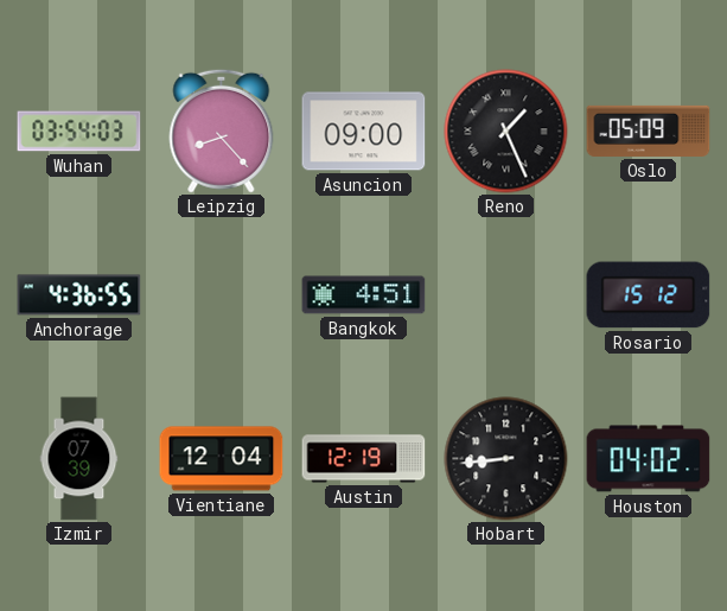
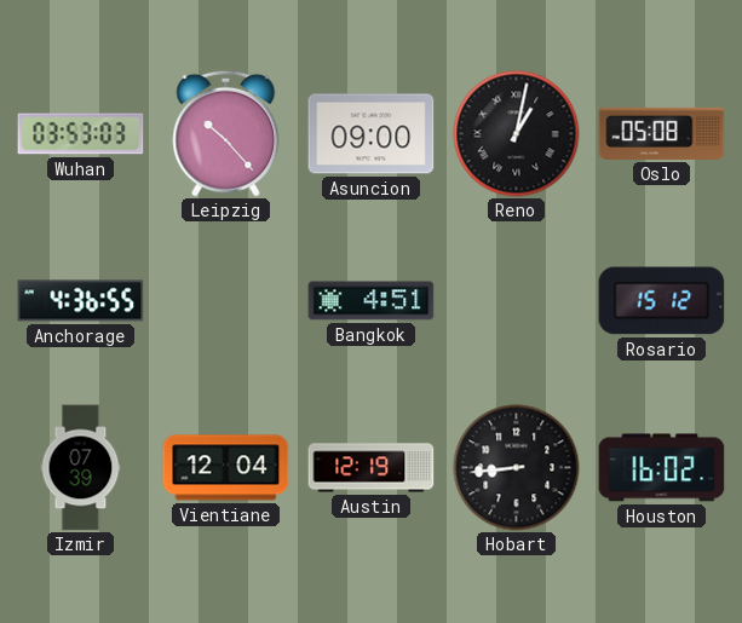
Wuhan: 03:54 -> 03:53 (81, 134)
Leipzig: 8:23 -> 10:23 (226, 133)
Reno: 1:26 -> 1:02 (517, 134)
Oslo: 05:09 -> 05:08 (662, 133)
Houston: 04:02 -> 16:02 (662, 468)
